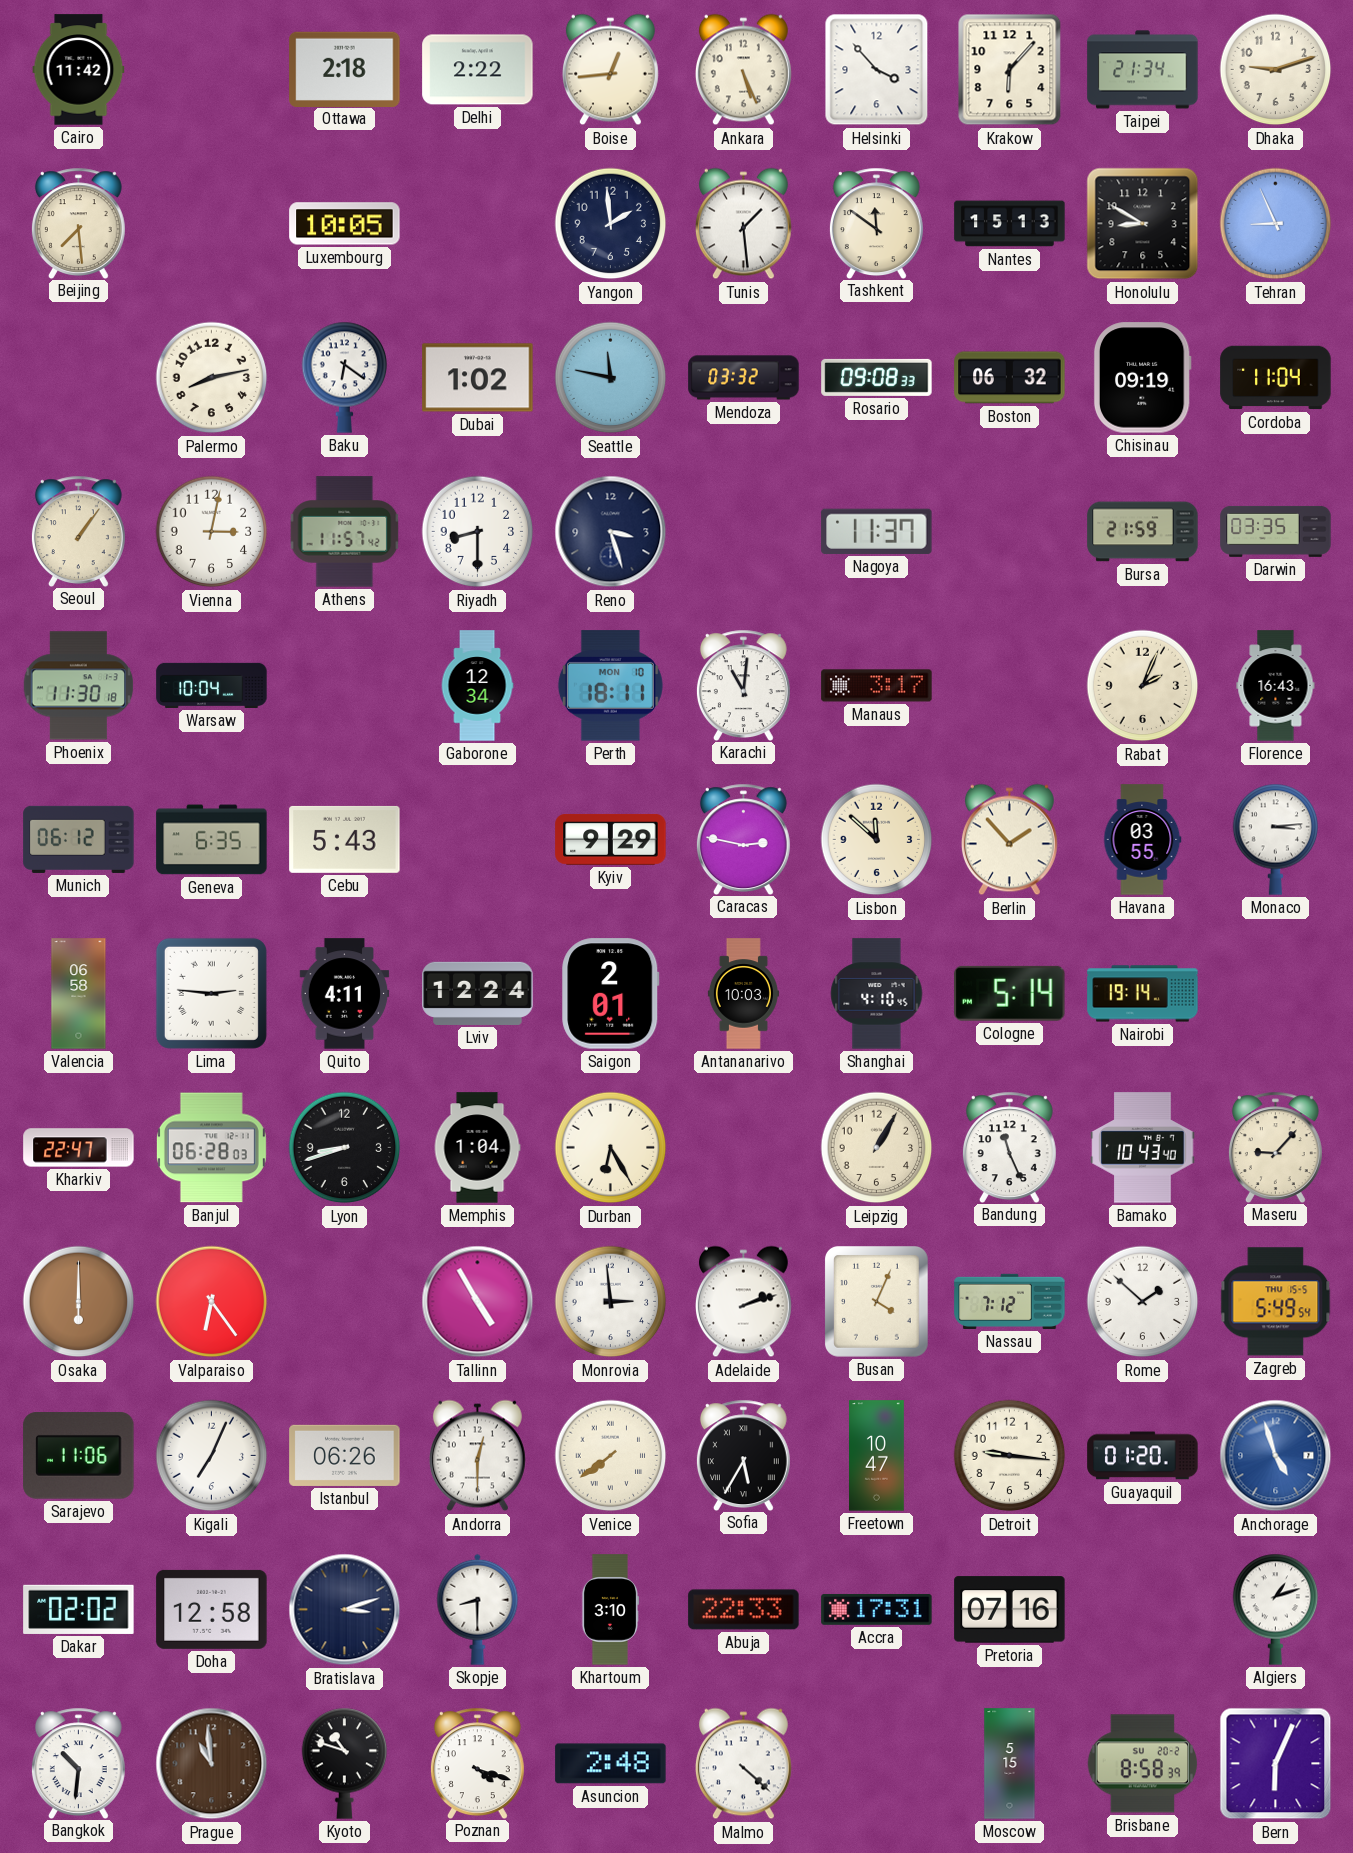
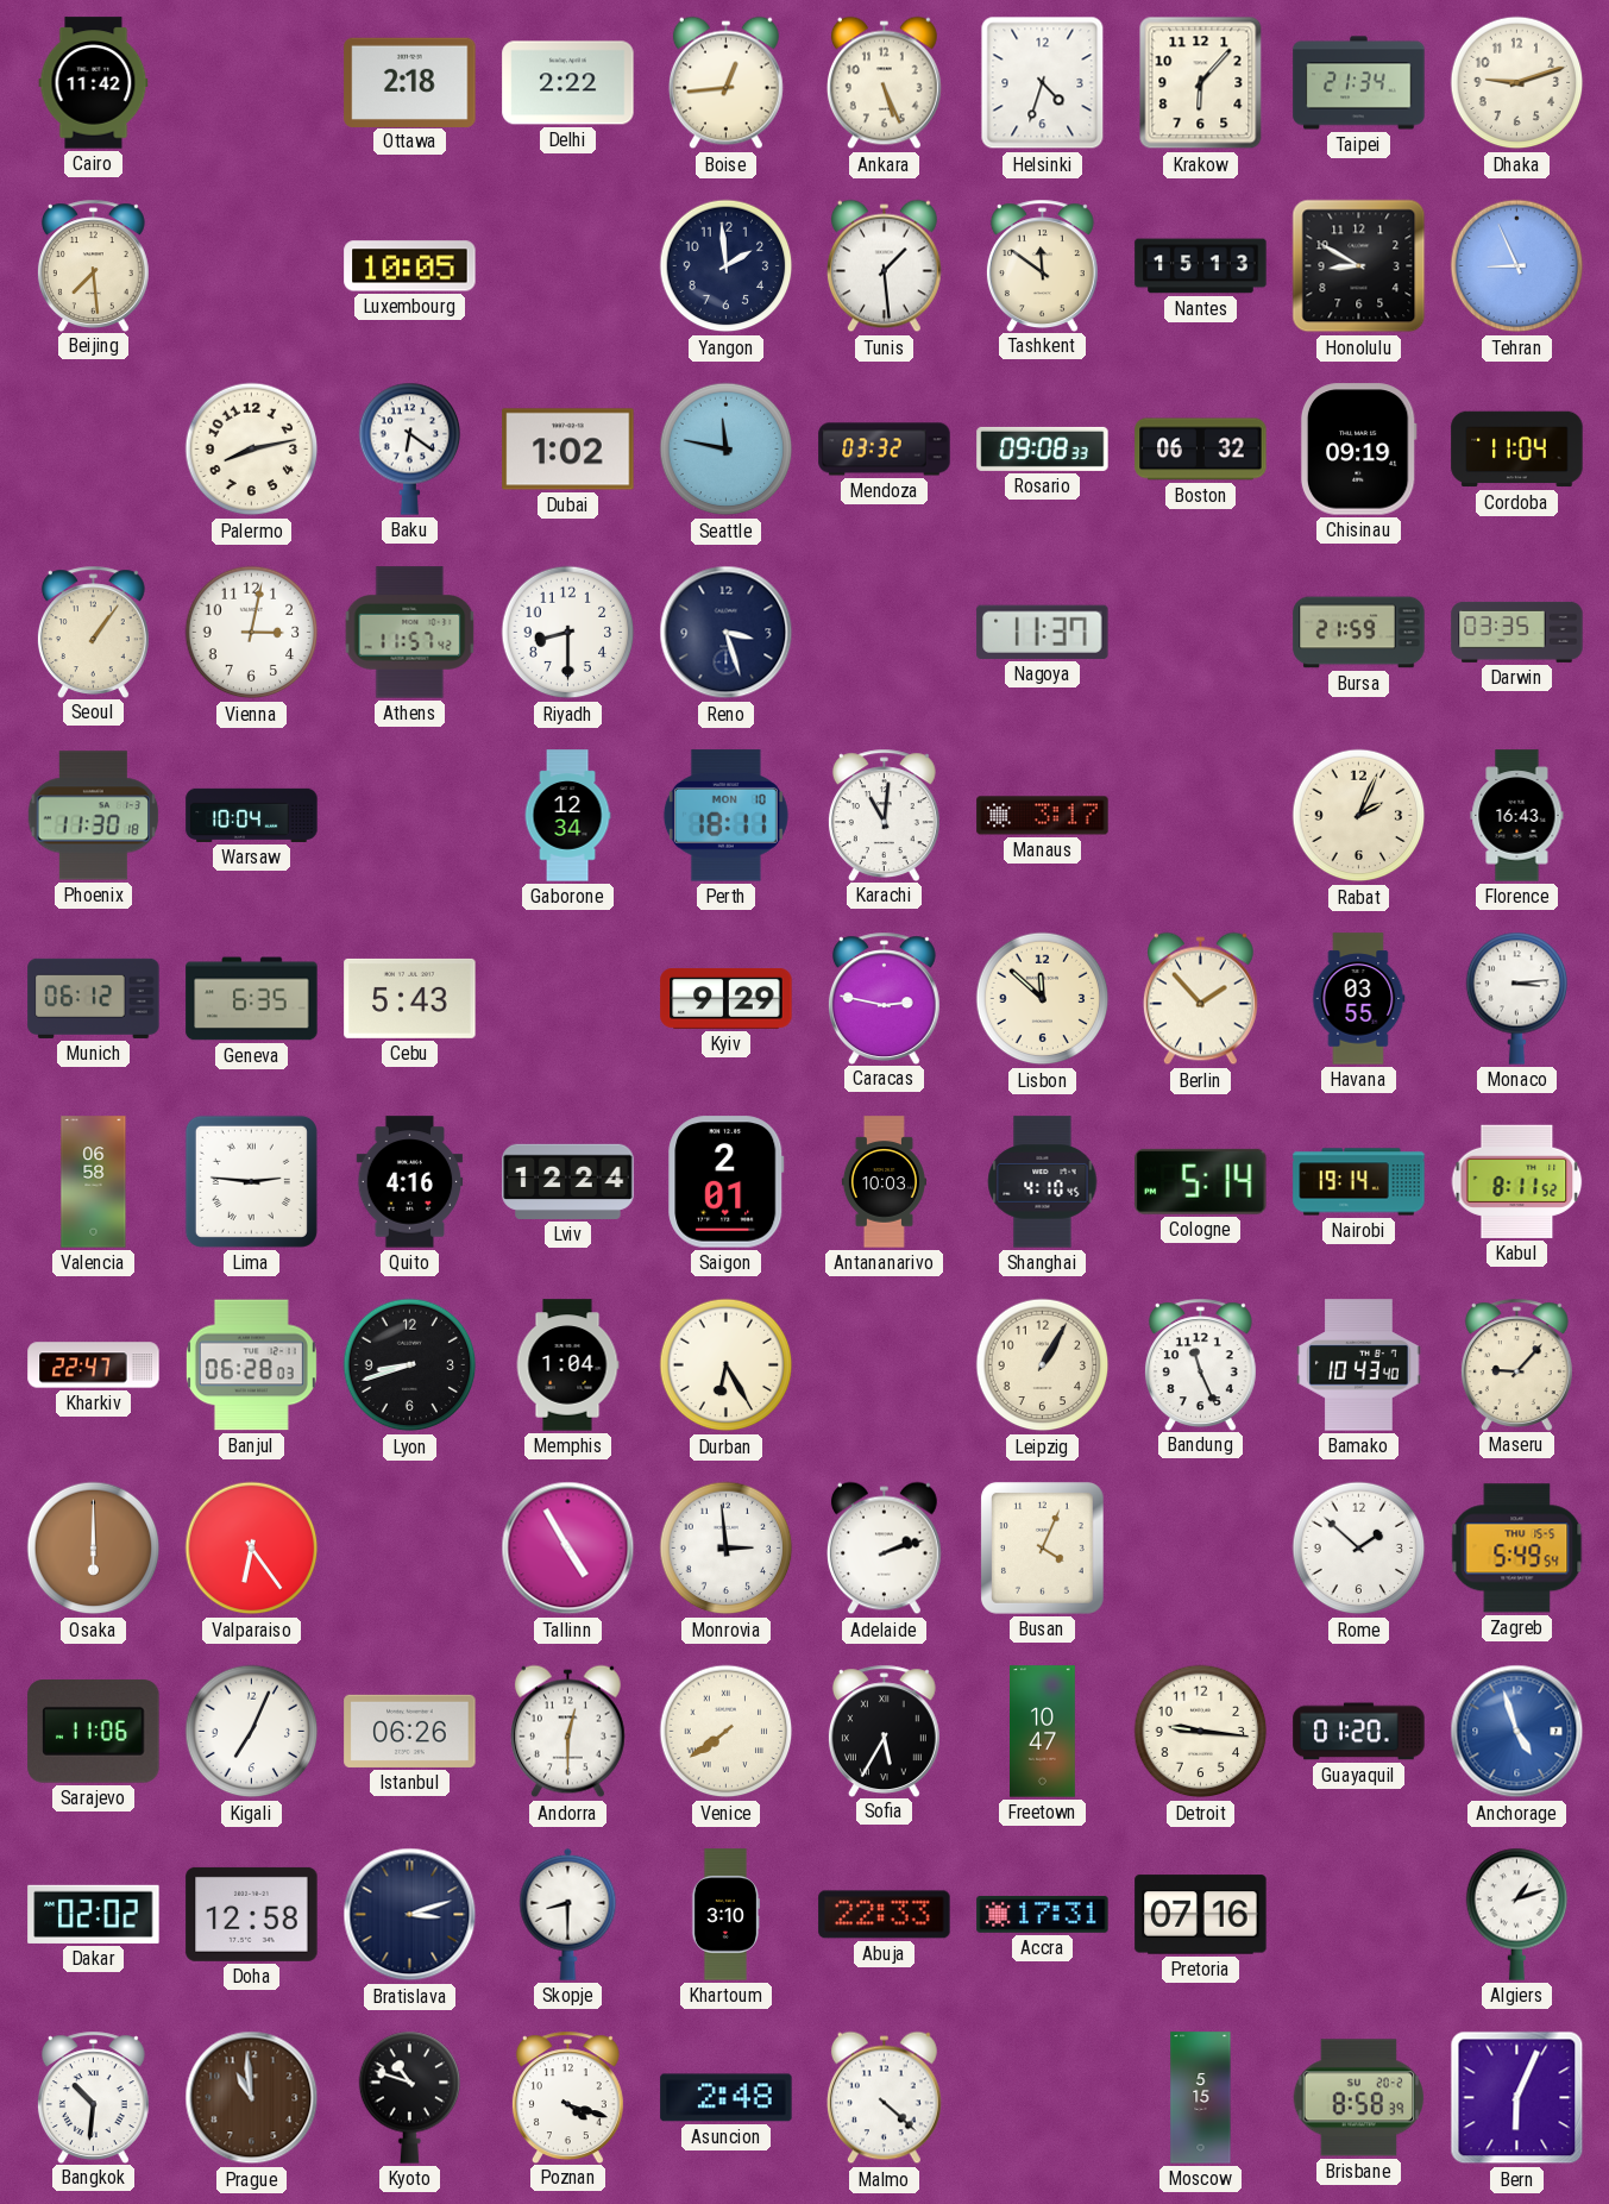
Helsinki: 3:53 -> 4:33 (1043, 83)
Quito: 4:11 -> 4:16 (410, 1182)
Kabul: none -> 8:11 (1517, 1181)
Nassau: 7:12 -> none (1010, 1301)
